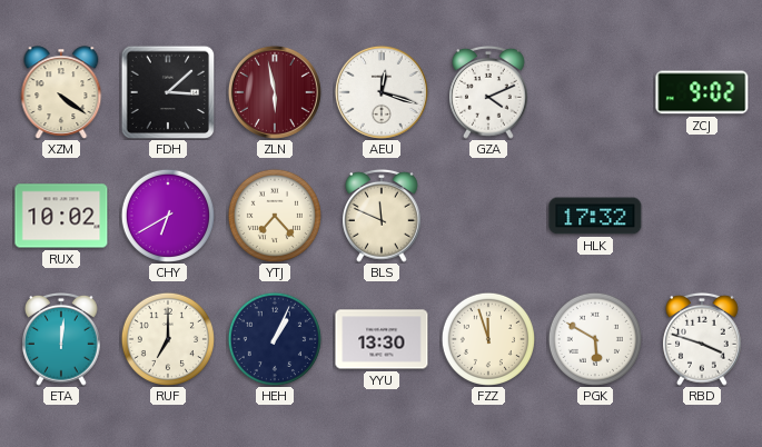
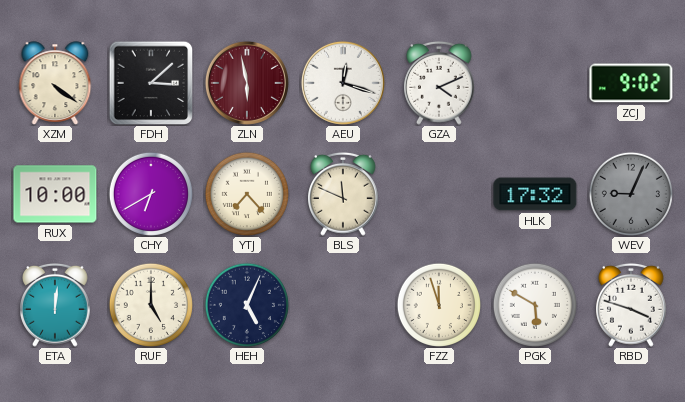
RUX: 10:02 -> 10:00 (55, 194)
WEV: none -> 9:04 (631, 194)
RUF: 7:00 -> 5:00 (151, 305)
HEH: 1:04 -> 5:04 (247, 305)
YYU: 13:30 -> none (382, 339)
